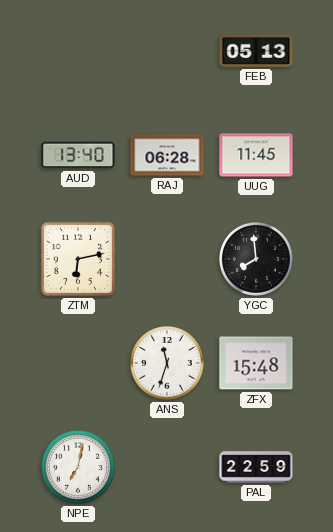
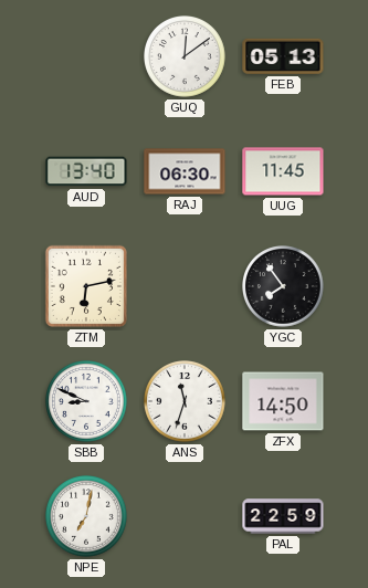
GUQ: none -> 12:09 (186, 57)
RAJ: 06:28 -> 06:30 (185, 171)
YGC: 7:59 -> 7:54 (284, 287)
SBB: none -> 8:49 (87, 402)
ZFX: 15:48 -> 14:50 (283, 401)
